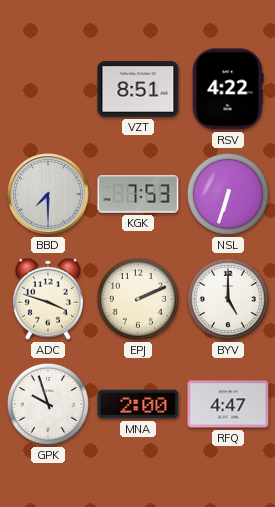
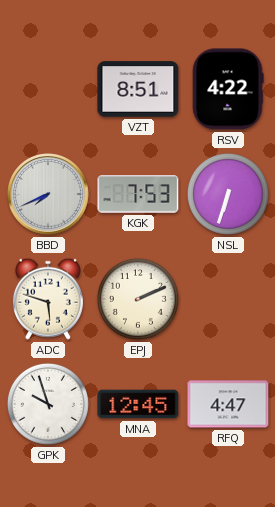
BBD: 7:30 -> 7:41 (48, 194)
ADC: 3:48 -> 5:48 (48, 299)
BYV: 5:00 -> none (228, 299)
MNA: 2:00 -> 12:45 (138, 404)
